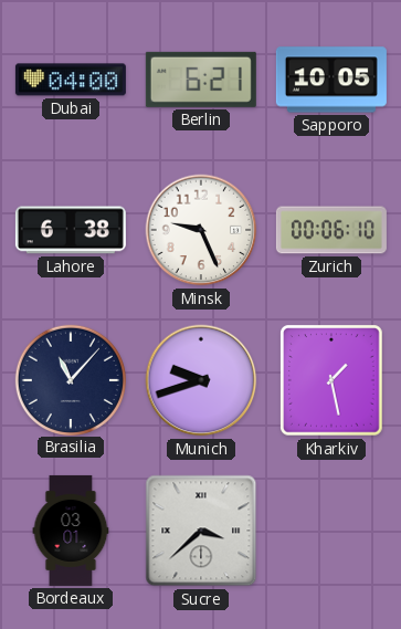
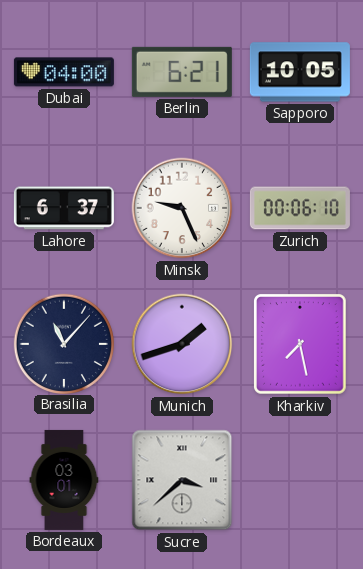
Lahore: 6:38 -> 6:37 (64, 208)
Munich: 9:42 -> 1:42 (182, 344)
Kharkiv: 1:28 -> 7:28 (301, 344)
